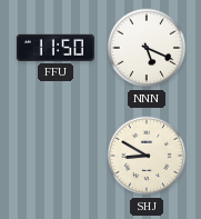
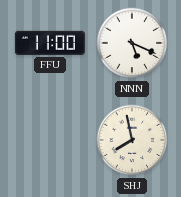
FFU: 11:50 -> 11:00 (50, 43)
SHJ: 8:50 -> 7:58 (132, 140)
